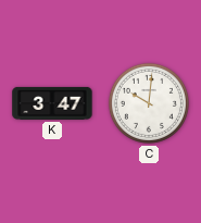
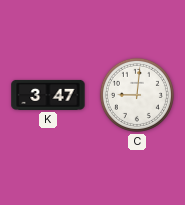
C: 10:01 -> 9:01 (137, 95)
